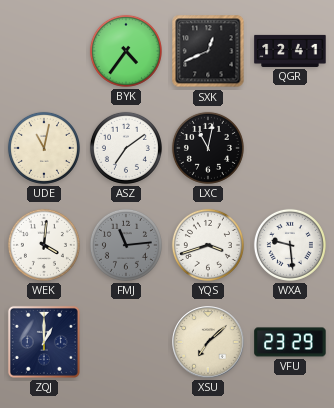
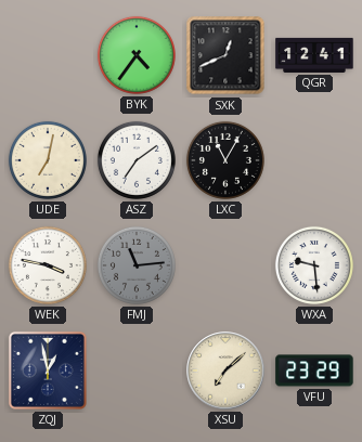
UDE: 11:02 -> 7:02 (48, 160)
LXC: 11:02 -> 11:05 (225, 160)
WEK: 4:01 -> 3:47 (48, 265)
YQS: 3:42 -> none (208, 245)
ZQJ: 1:00 -> 12:58 (48, 370)
